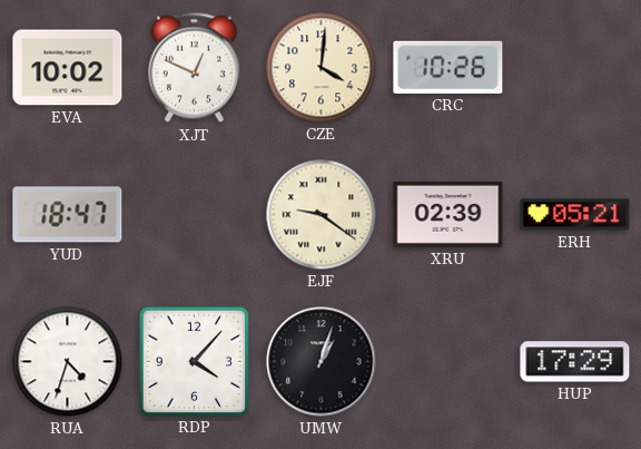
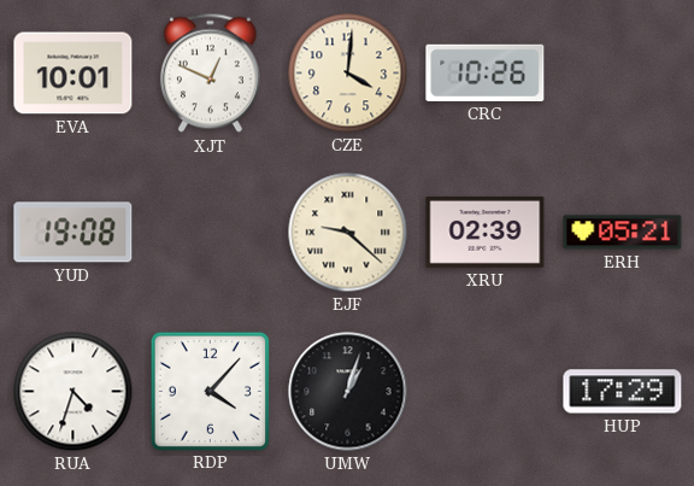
EVA: 10:02 -> 10:01 (73, 74)
YUD: 18:47 -> 19:08 (73, 233)
EJF: 9:21 -> 9:22 (348, 233)
